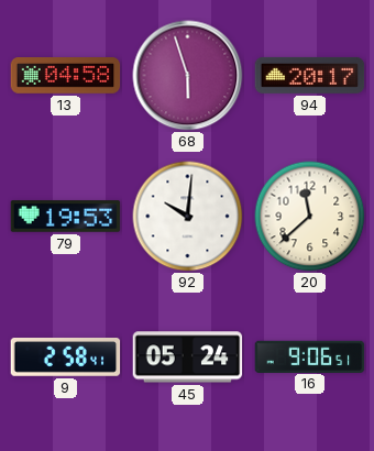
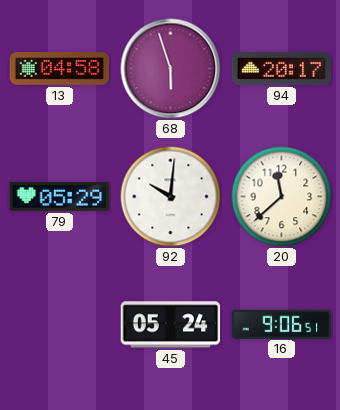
79: 19:53 -> 05:29 (60, 197)
9: 2:58 -> none (66, 358)
